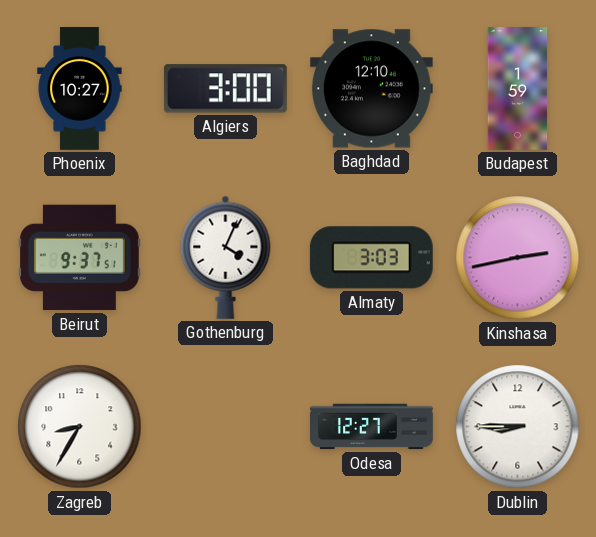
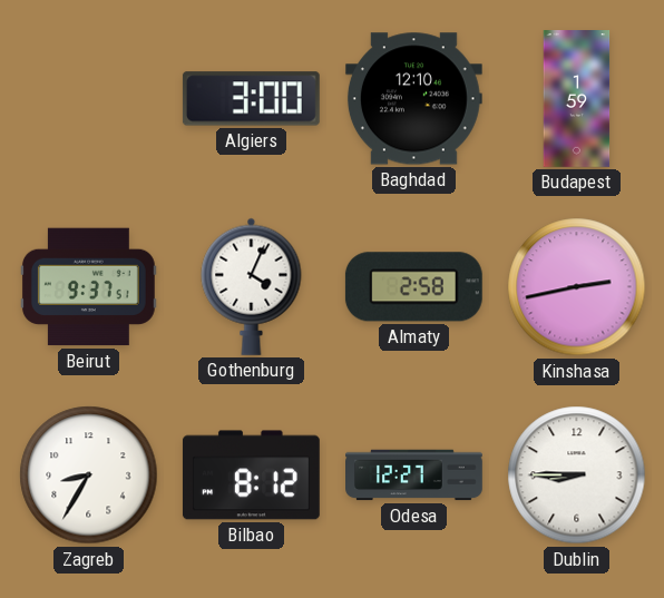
Phoenix: 10:27 -> none (80, 89)
Almaty: 3:03 -> 2:58 (413, 287)
Bilbao: none -> 8:12 (251, 476)
